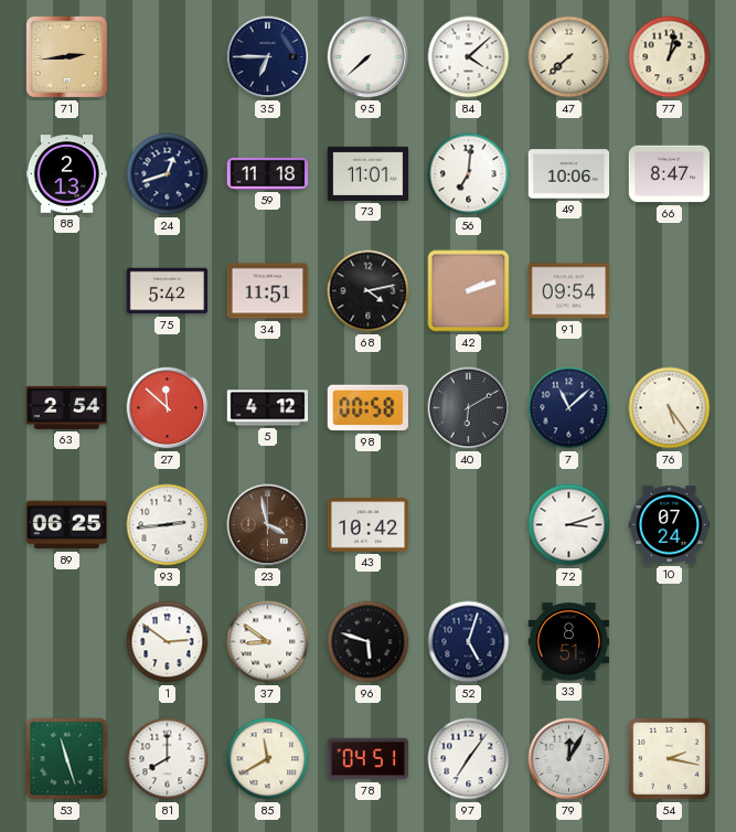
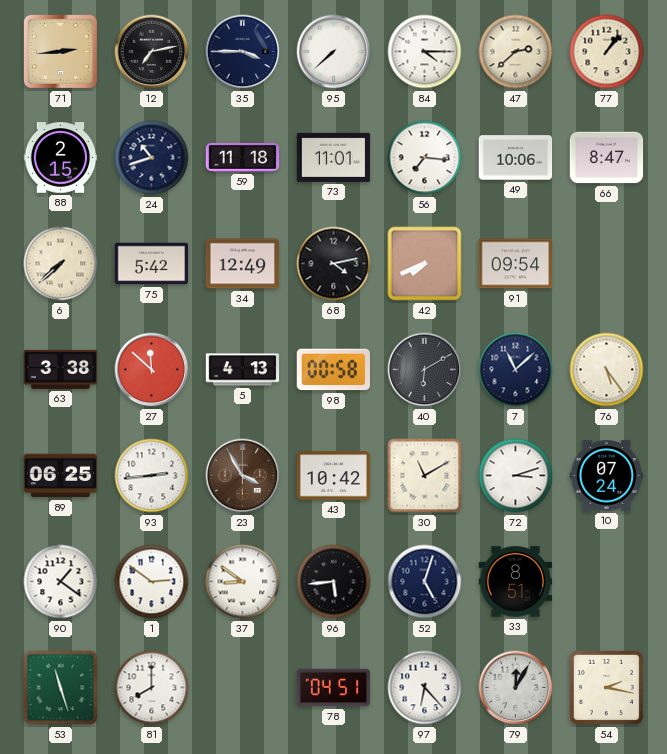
12: none -> 7:13 (152, 52)
35: 6:45 -> 3:45 (243, 52)
84: 4:08 -> 4:15 (425, 52)
47: 7:38 -> 2:38 (516, 52)
77: 1:02 -> 1:07 (607, 52)
88: 2:13 -> 2:15 (61, 158)
24: 12:42 -> 10:42 (152, 158)
56: 7:01 -> 7:16 (425, 158)
6: none -> 7:38 (61, 264)
34: 11:51 -> 12:49 (243, 264)
42: 2:12 -> 7:41 (425, 264)
63: 2:54 -> 3:38 (61, 369)
5: 4:12 -> 4:13 (243, 370)
23: 3:58 -> 3:55 (243, 476)
30: none -> 11:10 (425, 476)
90: none -> 1:21 (61, 582)
96: 5:48 -> 5:44 (334, 582)
85: 11:40 -> none (268, 759)
97: 7:06 -> 6:23 (425, 688)
